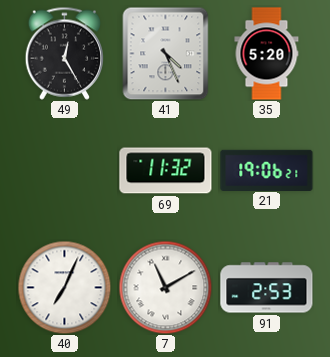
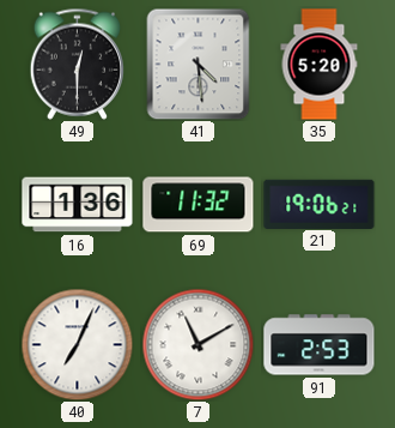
49: 12:25 -> 12:30 (77, 64)
41: 4:26 -> 4:29 (199, 64)
16: none -> 1:36 (78, 205)
